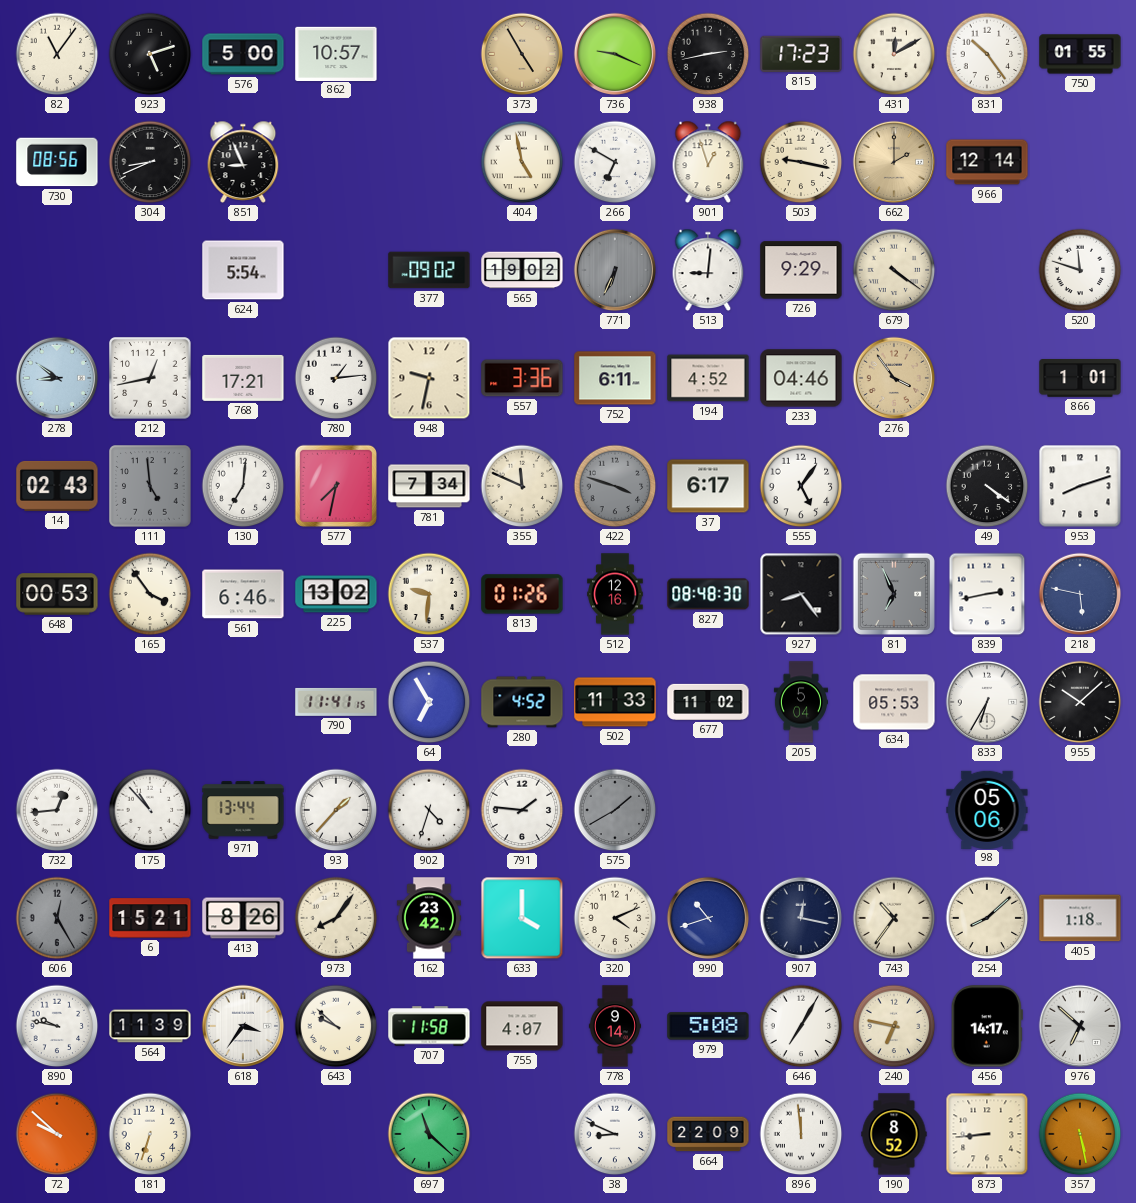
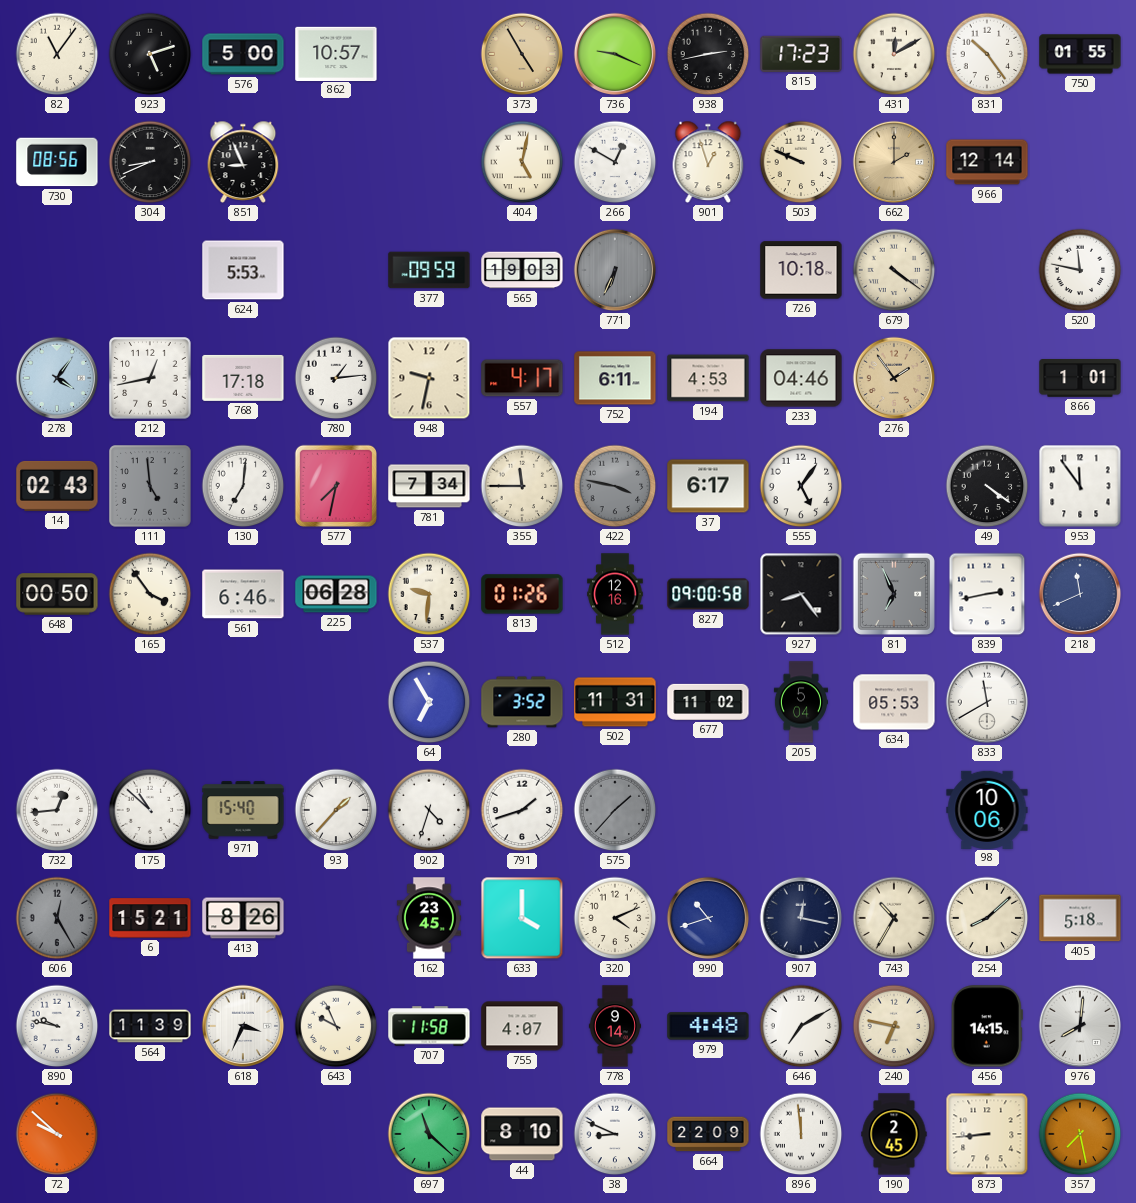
404: 4:58 -> 5:02 (522, 162)
266: 6:50 -> 12:50 (615, 162)
503: 9:17 -> 9:49 (801, 162)
624: 5:54 -> 5:53 (243, 270)
377: 09:02 -> 09:59 (429, 270)
565: 19:02 -> 19:03 (522, 270)
513: 9:01 -> none (708, 270)
726: 9:29 -> 10:18 (801, 270)
520: 11:48 -> 11:47 (1080, 270)
278: 8:51 -> 4:06 (57, 378)
768: 17:21 -> 17:18 (243, 378)
557: 3:36 -> 4:17 (522, 378)
194: 4:52 -> 4:53 (708, 378)
276: 3:54 -> 1:54 (894, 378)
355: 11:49 -> 11:45 (522, 486)
422: 3:48 -> 3:47 (615, 486)
953: 8:12 -> 11:54 (1080, 486)
648: 00:53 -> 00:50 (57, 594)
225: 13:02 -> 06:28 (336, 594)
827: 08:48 -> 09:00 (708, 594)
218: 5:47 -> 11:41 (1080, 594)
790: 11:41 -> none (336, 702)
280: 4:52 -> 3:52 (522, 702)
502: 11:33 -> 11:31 (615, 702)
833: 6:35 -> 11:40 (987, 702)
955: 10:08 -> none (1080, 702)
175: 10:53 -> 10:52 (150, 810)
971: 13:44 -> 15:40 (243, 810)
791: 1:46 -> 1:42 (522, 810)
575: 1:40 -> 1:37 (615, 810)
98: 05:06 -> 10:06 (987, 809)
973: 8:06 -> none (336, 918)
162: 23:42 -> 23:45 (429, 918)
743: 10:36 -> 10:35 (894, 918)
405: 1:18 -> 5:18 (1080, 918)
618: 3:36 -> 3:34 (243, 1026)
643: 9:52 -> 9:56 (336, 1026)
979: 5:08 -> 4:48 (708, 1026)
646: 7:05 -> 7:10 (801, 1026)
456: 14:17 -> 14:15 (987, 1026)
976: 6:52 -> 8:01 (1080, 1026)
181: 6:33 -> none (150, 1134)
44: none -> 8:10 (522, 1134)
190: 8:52 -> 2:45 (894, 1134)
357: 5:28 -> 7:28 (1080, 1134)
